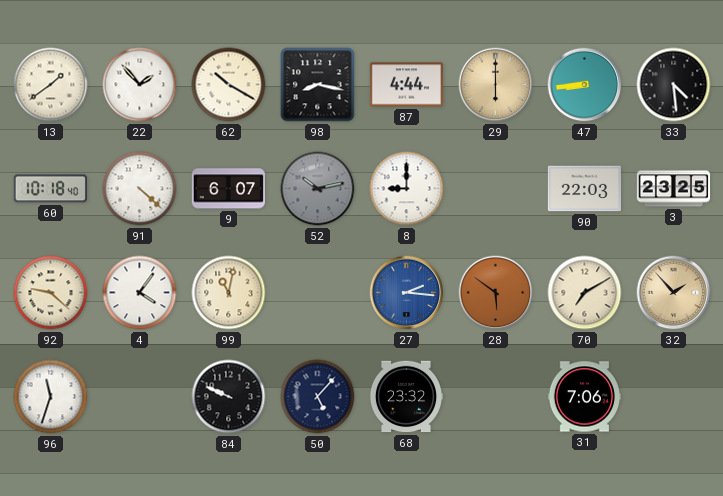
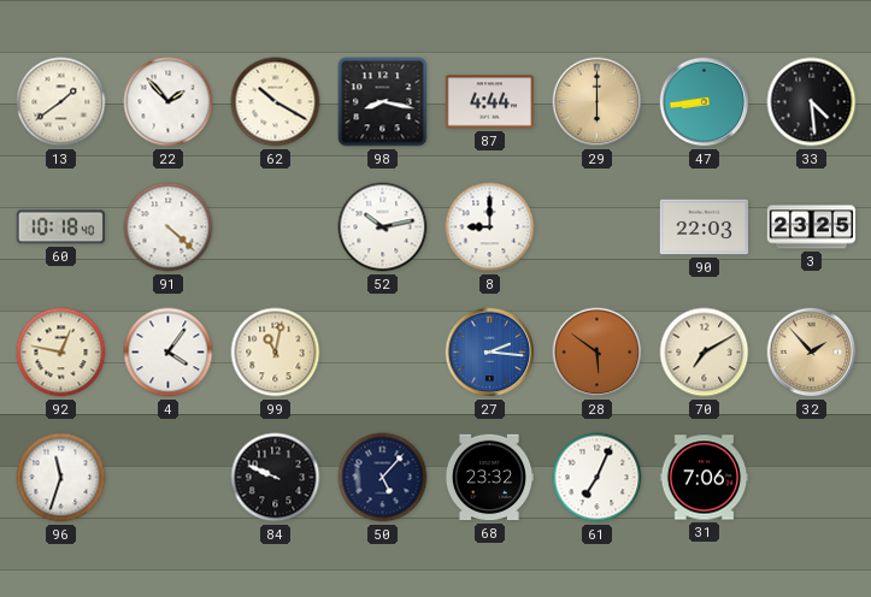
9: 6:07 -> none (228, 189)
52 dial: grey -> white (383, 227)
92: 9:22 -> 12:47 (61, 353)
61: none -> 7:04 (598, 478)
